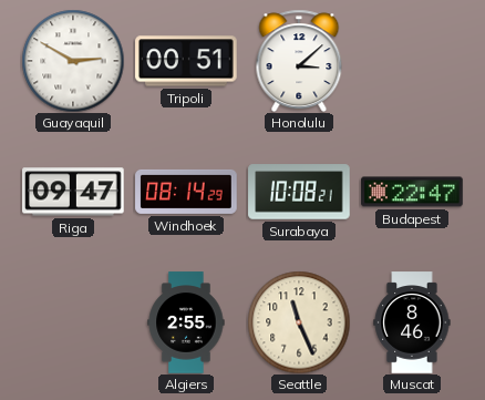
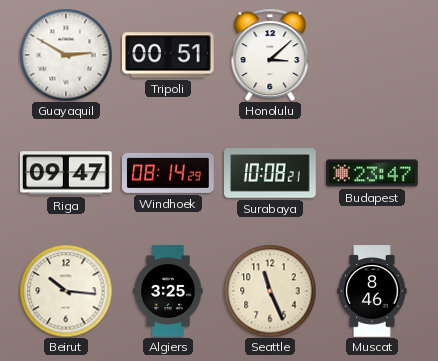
Budapest: 22:47 -> 23:47 (372, 173)
Beirut: none -> 10:16 (66, 291)
Algiers: 2:55 -> 3:25 (168, 291)
